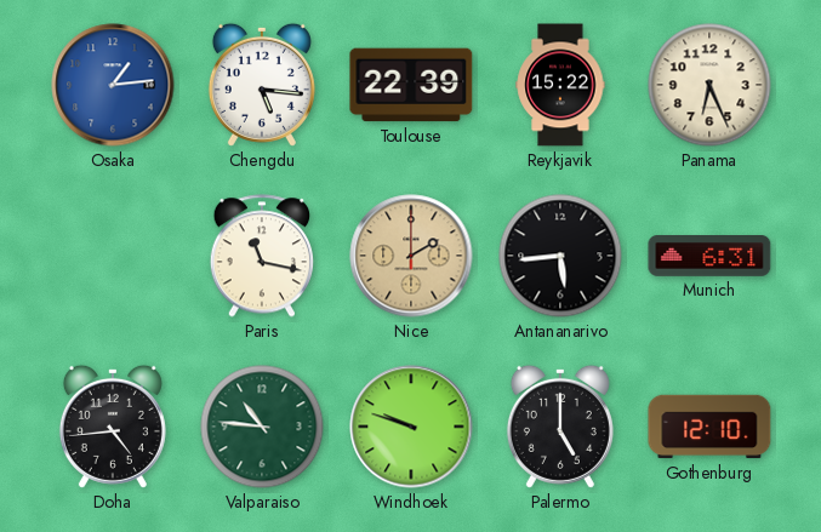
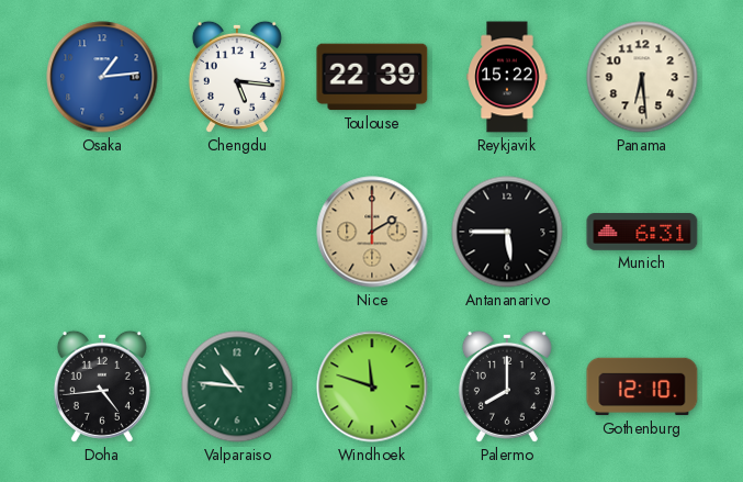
Panama: 6:26 -> 6:29 (642, 77)
Paris: 11:17 -> none (261, 256)
Antananarivo: 5:44 -> 5:45 (507, 232)
Windhoek: 9:48 -> 11:48 (372, 386)
Palermo: 5:00 -> 8:00 (507, 386)
